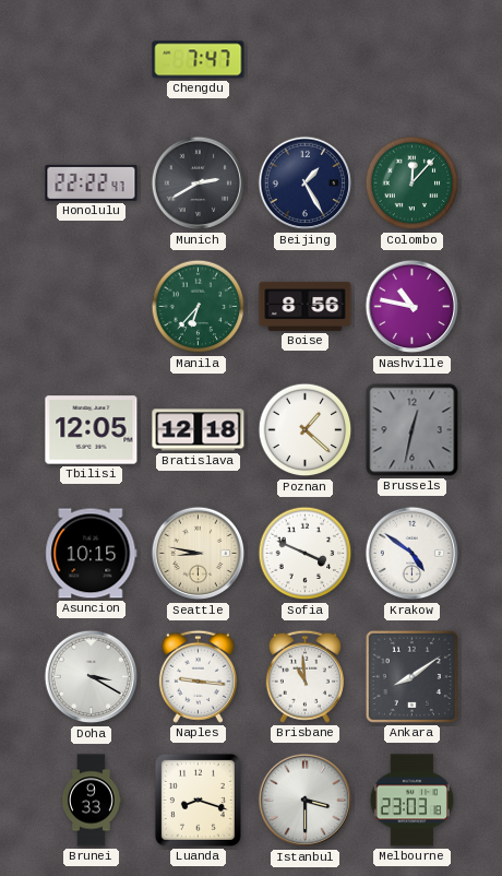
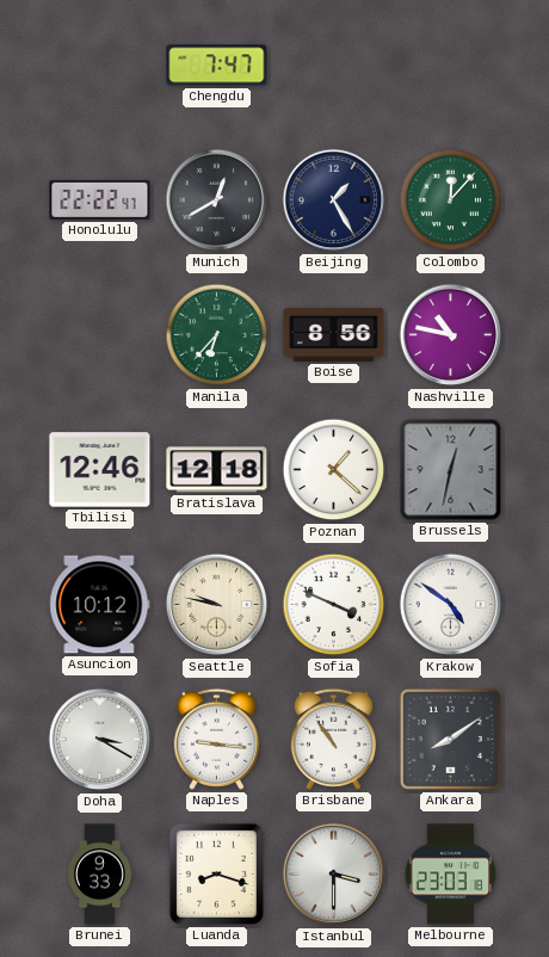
Munich: 2:40 -> 12:40 (217, 200)
Tbilisi: 12:05 -> 12:46 (100, 470)
Asuncion: 10:15 -> 10:12 (100, 605)
Seattle: 8:47 -> 9:47 (217, 605)
Brisbane: 10:59 -> 10:54 (333, 739)
